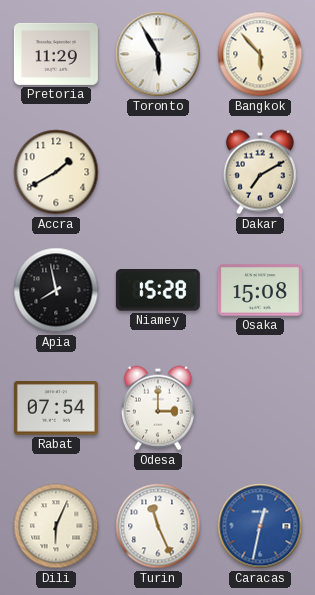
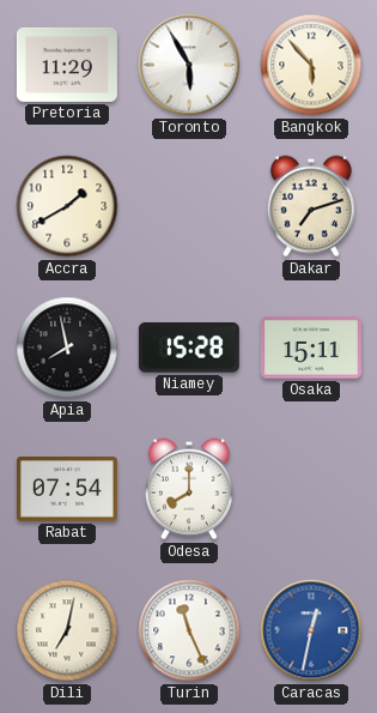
Dakar: 7:10 -> 7:12 (311, 206)
Osaka: 15:08 -> 15:11 (311, 348)
Odesa: 3:00 -> 8:00 (189, 489)
Dili: 6:04 -> 7:02 (67, 630)
